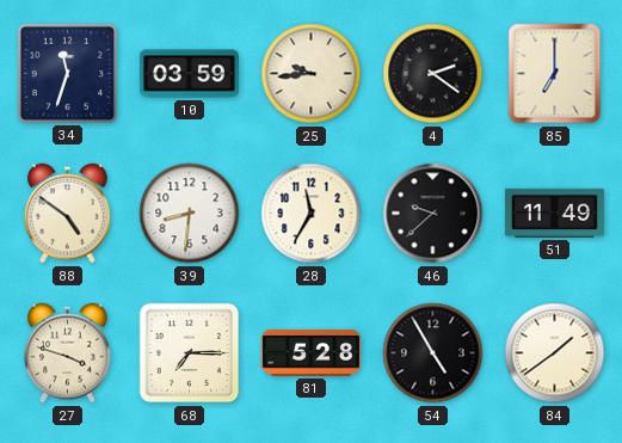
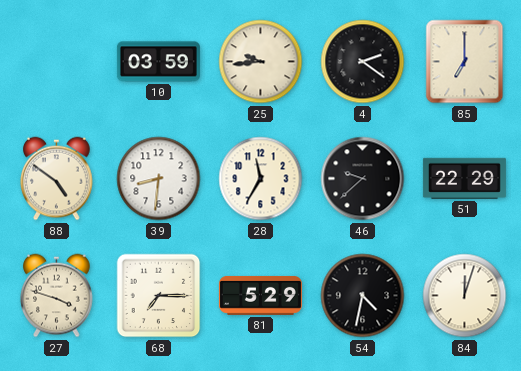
34: 11:33 -> none (67, 73)
51: 11:49 -> 22:29 (464, 178)
81: 5:28 -> 5:29 (260, 295)
54: 4:55 -> 4:32 (363, 296)
84: 1:39 -> 12:03 (465, 296)
